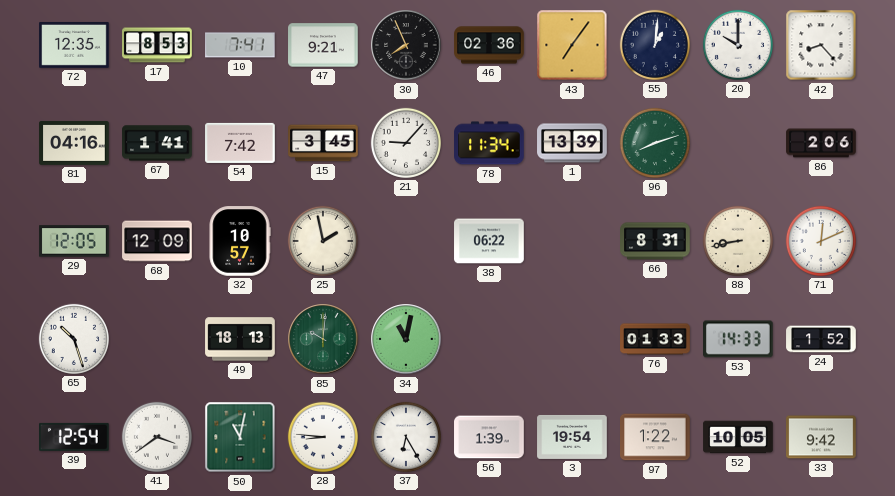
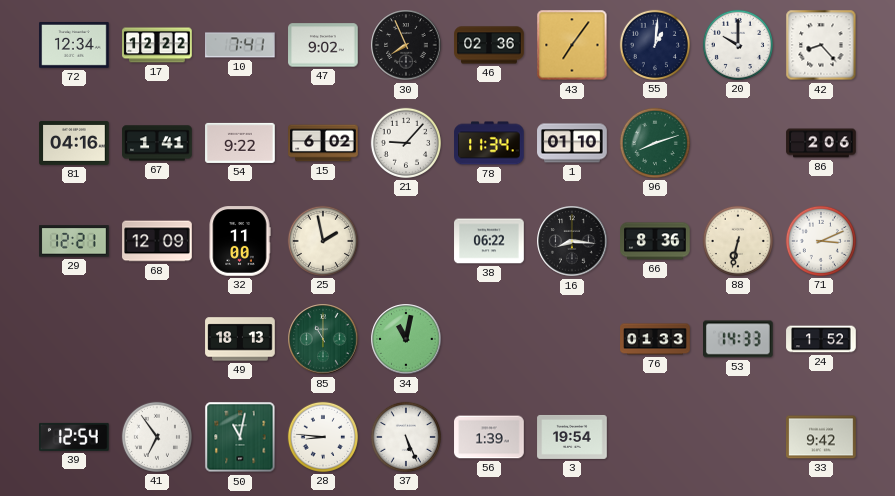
72: 12:35 -> 12:34 (74, 45)
17: 8:53 -> 12:22 (157, 45)
47: 9:21 -> 9:02 (323, 45)
54: 7:42 -> 9:22 (240, 143)
15: 3:45 -> 6:02 (323, 143)
1: 13:39 -> 01:10 (572, 143)
29: 12:05 -> 12:21 (74, 241)
32: 10:57 -> 11:00 (240, 241)
16: none -> 8:16 (572, 241)
66: 8:31 -> 8:36 (655, 241)
88: 8:43 -> 6:32 (738, 241)
71: 12:11 -> 3:11 (821, 241)
65: 10:27 -> none (74, 339)
85: 10:01 -> 11:00 (323, 339)
41: 3:39 -> 6:54 (157, 437)
37: 6:25 -> 5:26 (406, 437)
97: 1:22 -> none (655, 437)
52: 10:05 -> none (738, 437)
